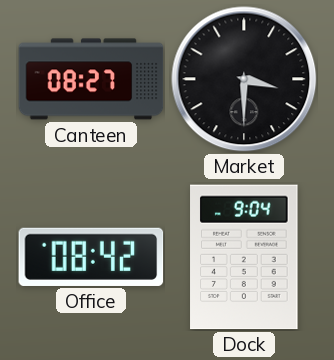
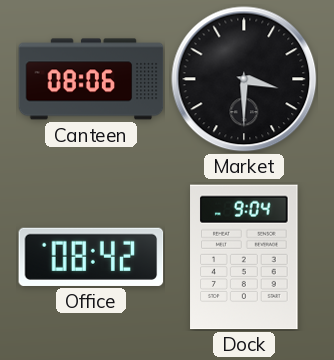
Canteen: 08:27 -> 08:06 (91, 79)
